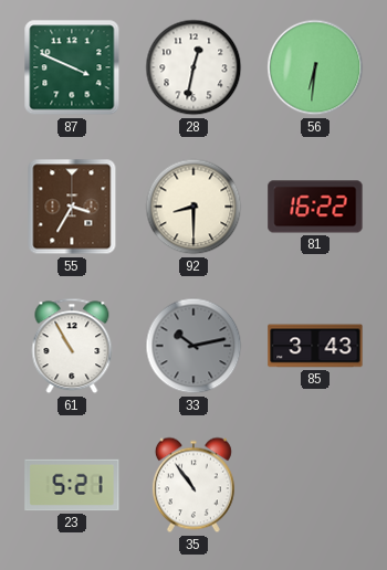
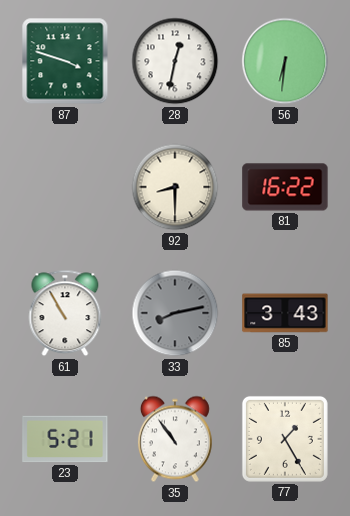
87: 3:49 -> 3:48 (65, 61)
55: 3:35 -> none (72, 207)
33: 10:13 -> 8:13 (175, 313)
77: none -> 1:25 (285, 439)
